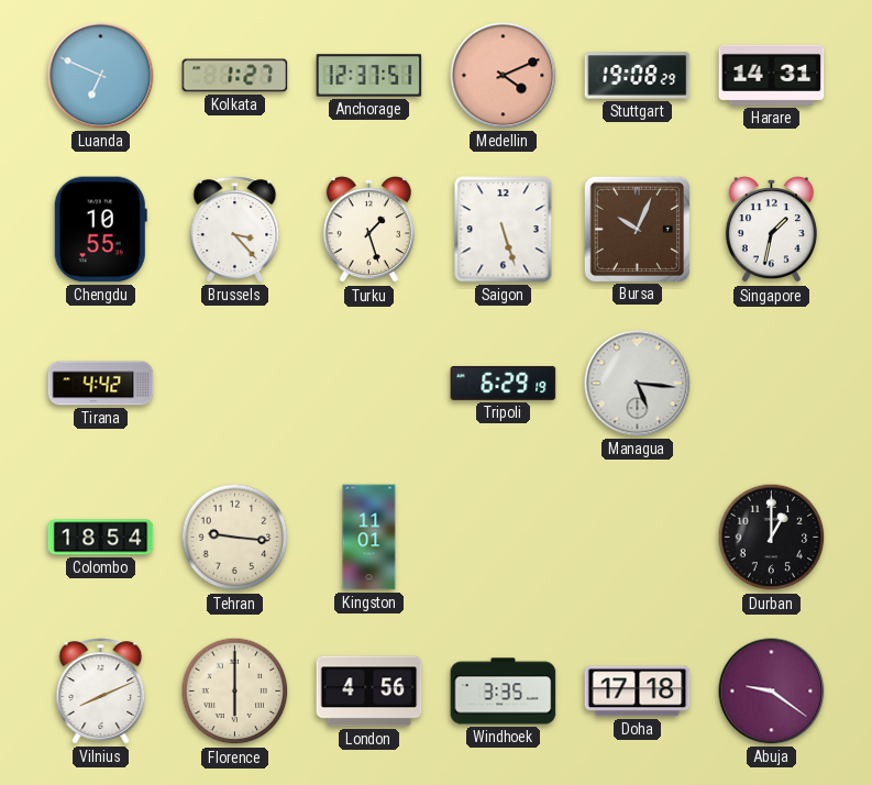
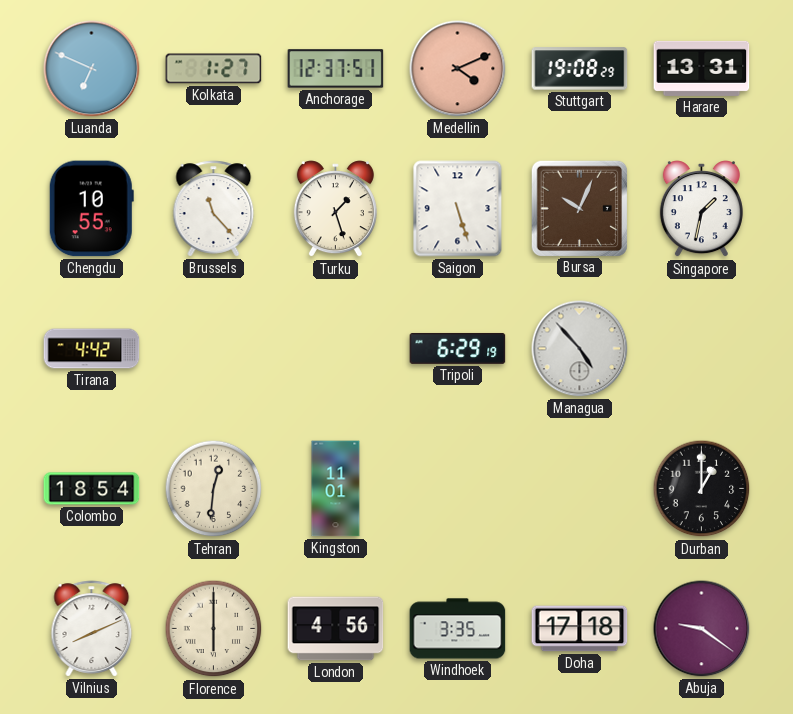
Harare: 14:31 -> 13:31 (702, 68)
Brussels: 3:23 -> 11:23 (214, 209)
Managua: 5:16 -> 4:53 (580, 349)
Tehran: 9:16 -> 12:31 (214, 489)
